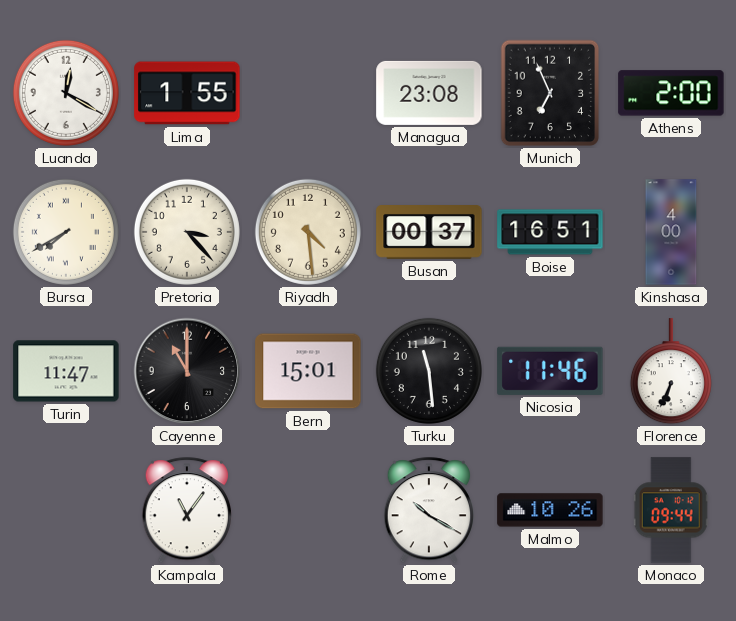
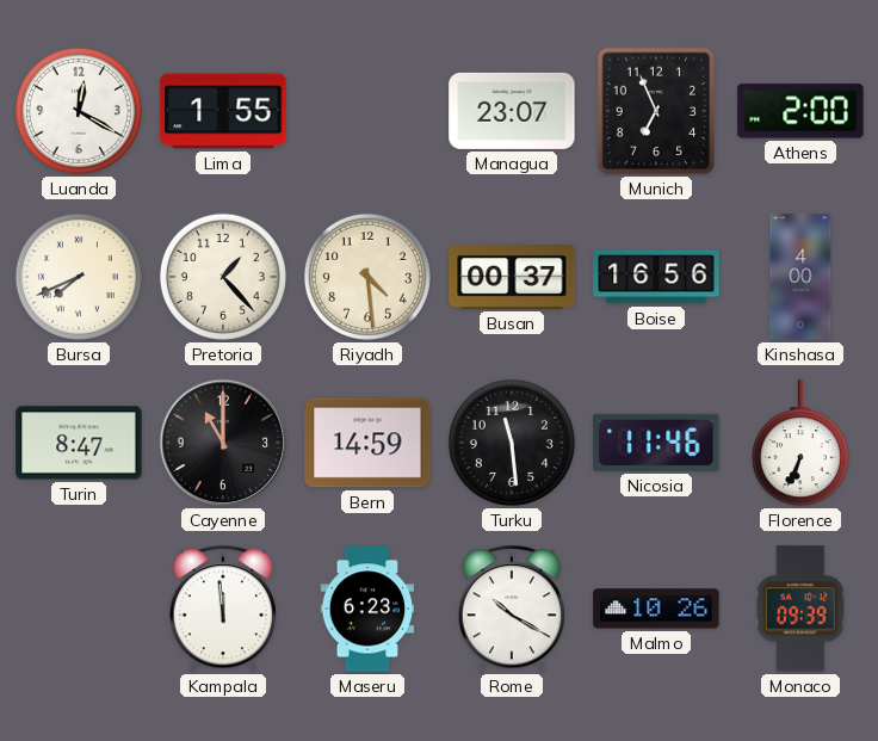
Managua: 23:08 -> 23:07 (512, 111)
Bursa: 7:40 -> 7:41 (79, 277)
Pretoria: 3:23 -> 1:23 (223, 277)
Boise: 16:51 -> 16:56 (656, 277)
Turin: 11:47 -> 8:47 (79, 443)
Bern: 15:01 -> 14:59 (367, 443)
Kampala: 11:06 -> 11:59 (222, 610)
Maseru: none -> 6:23 (367, 609)
Monaco: 09:44 -> 09:39 (800, 609)
